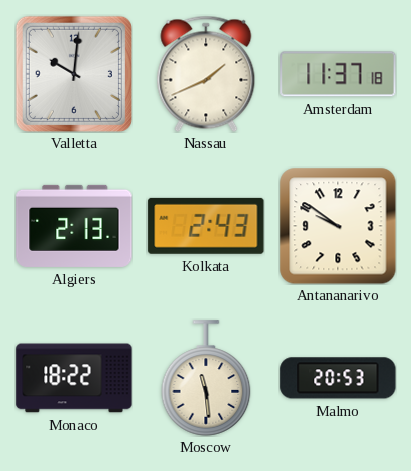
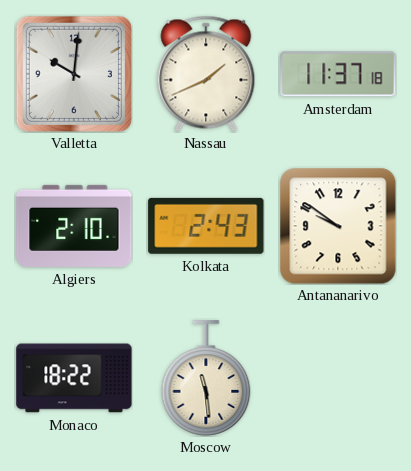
Algiers: 2:13 -> 2:10 (74, 226)
Malmo: 20:53 -> none (338, 378)
